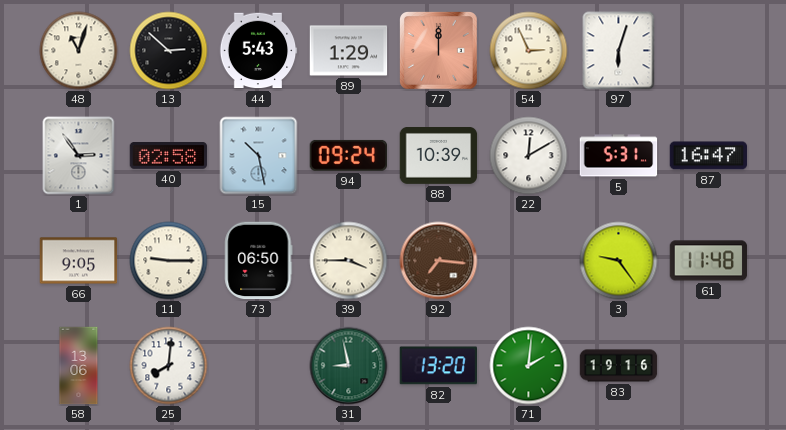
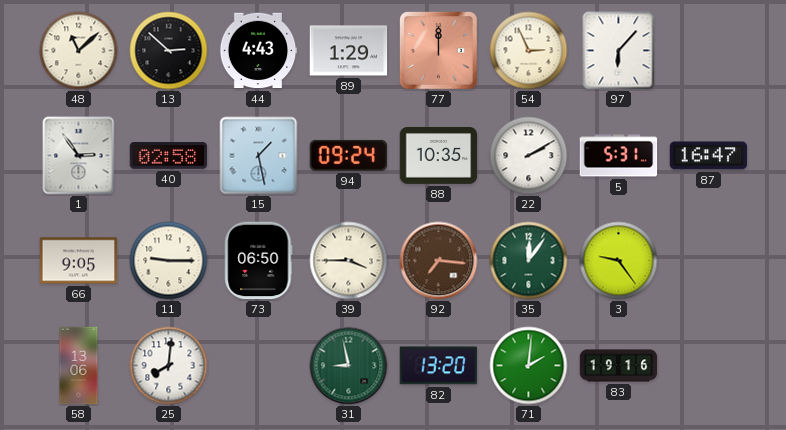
48: 11:03 -> 11:08 (79, 51)
44: 5:43 -> 4:43 (258, 51)
97: 6:03 -> 6:07 (619, 51)
15: 10:28 -> 1:28 (259, 156)
88: 10:39 -> 10:35 (439, 156)
22: 12:10 -> 2:10 (529, 156)
35: none -> 12:06 (529, 261)
61: 11:48 -> none (709, 261)
